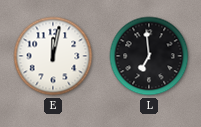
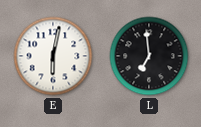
E: 12:02 -> 6:02 (53, 56)
